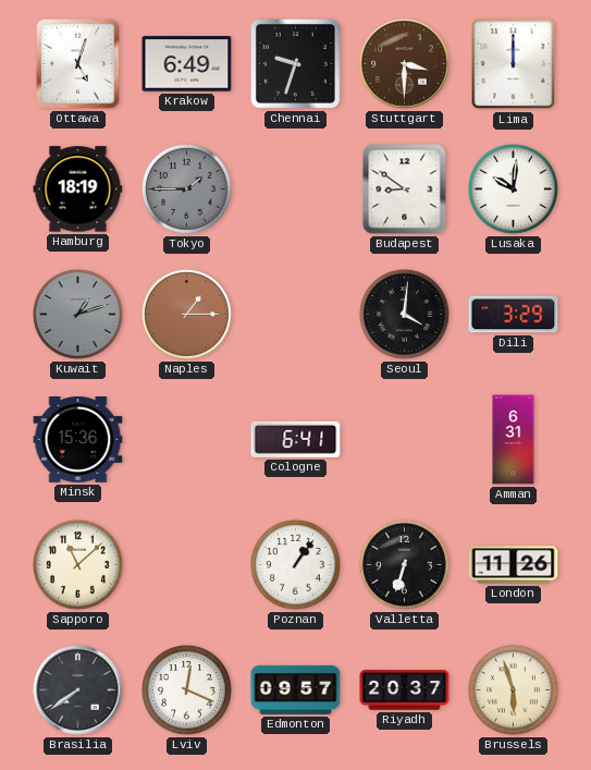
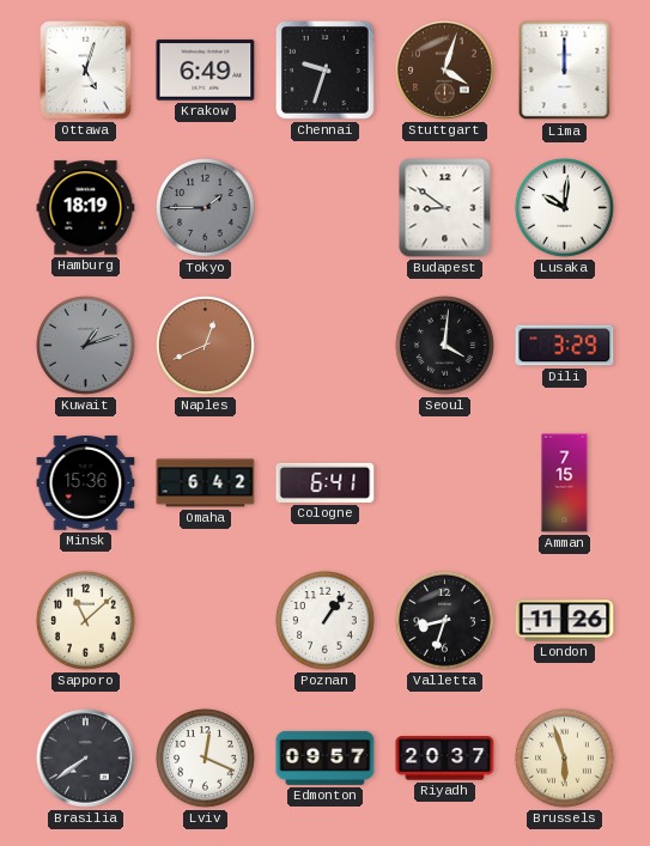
Stuttgart: 3:30 -> 4:03 (445, 71)
Naples: 1:15 -> 12:41 (206, 346)
Omaha: none -> 6:42 (206, 483)
Amman: 6:31 -> 7:15 (565, 483)
Valletta: 6:33 -> 8:33 (445, 621)
